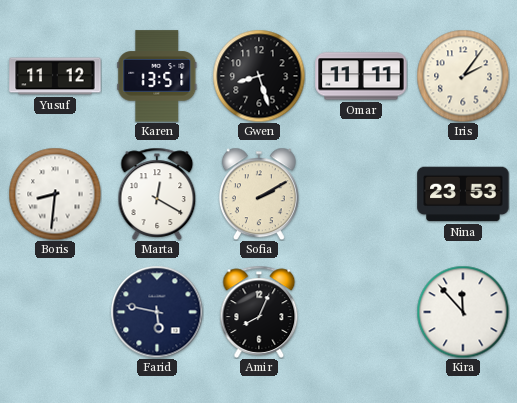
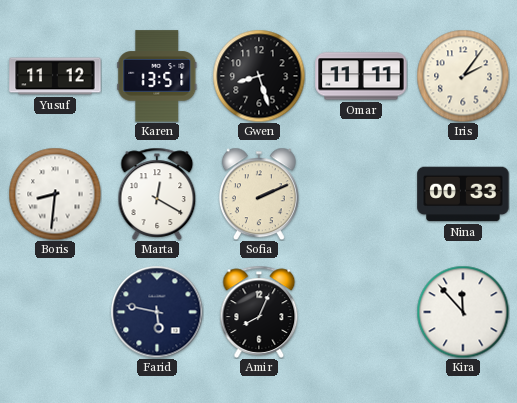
Sofia: 2:10 -> 2:11 (259, 194)
Nina: 23:53 -> 00:33 (463, 194)
